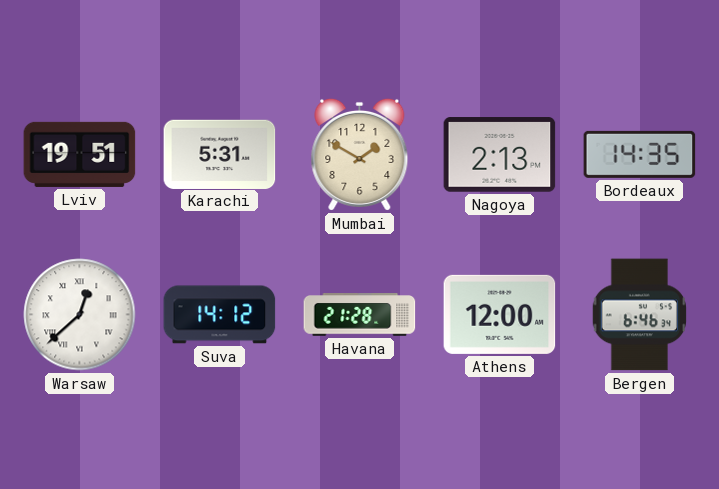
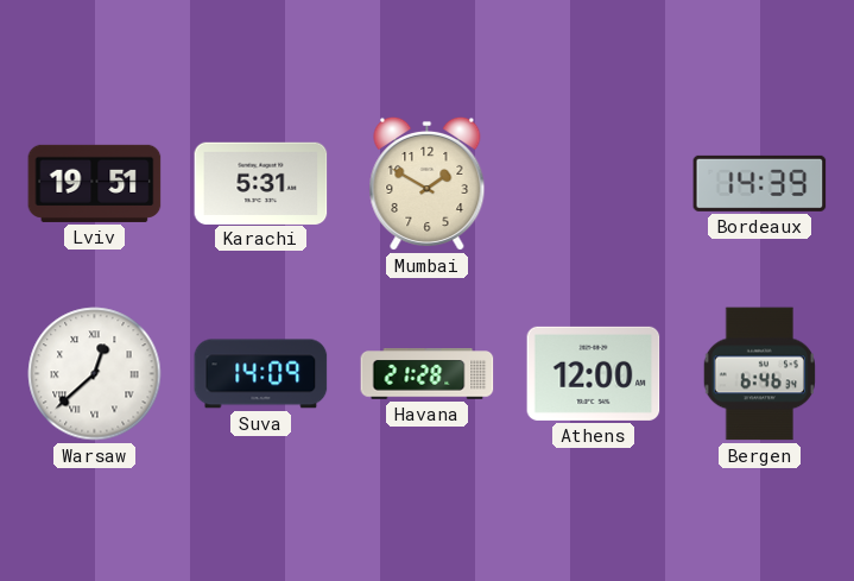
Nagoya: 2:13 -> none (500, 155)
Bordeaux: 14:35 -> 14:39 (760, 183)
Suva: 14:12 -> 14:09 (261, 374)
